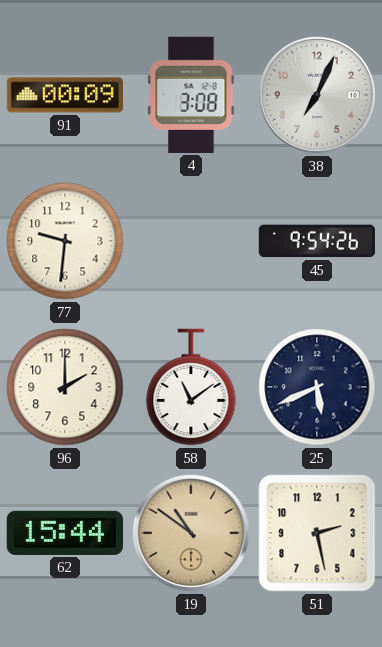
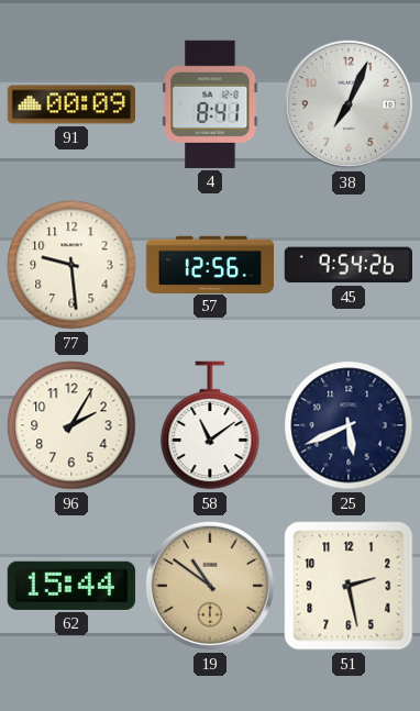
4: 3:08 -> 8:41 (210, 104)
77: 9:31 -> 9:29 (71, 265)
57: none -> 12:56 (210, 264)
96: 2:00 -> 2:05 (71, 425)
